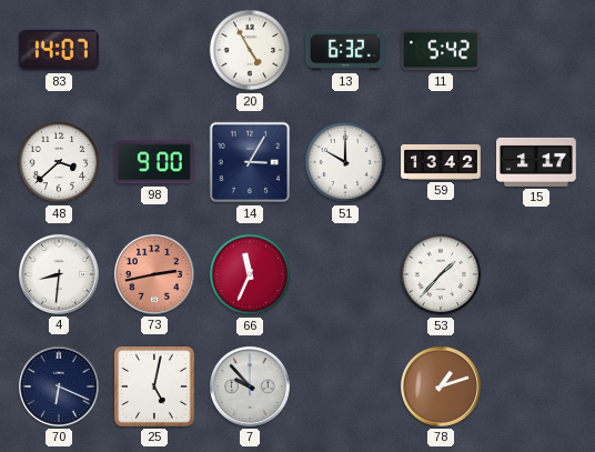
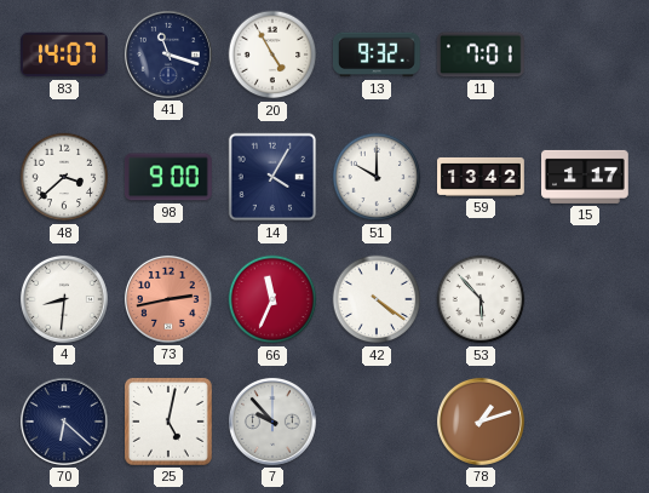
41: none -> 11:18 (168, 55)
13: 6:32 -> 9:32 (377, 55)
11: 5:42 -> 7:01 (481, 55)
14: 3:05 -> 4:05 (272, 177)
42: none -> 4:21 (377, 299)
53: 1:37 -> 5:53 (481, 299)
70: 6:19 -> 6:22 (64, 422)
